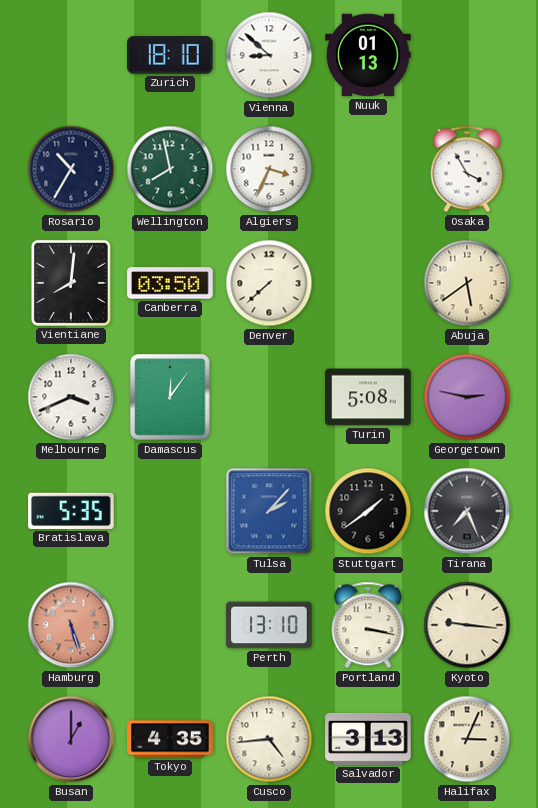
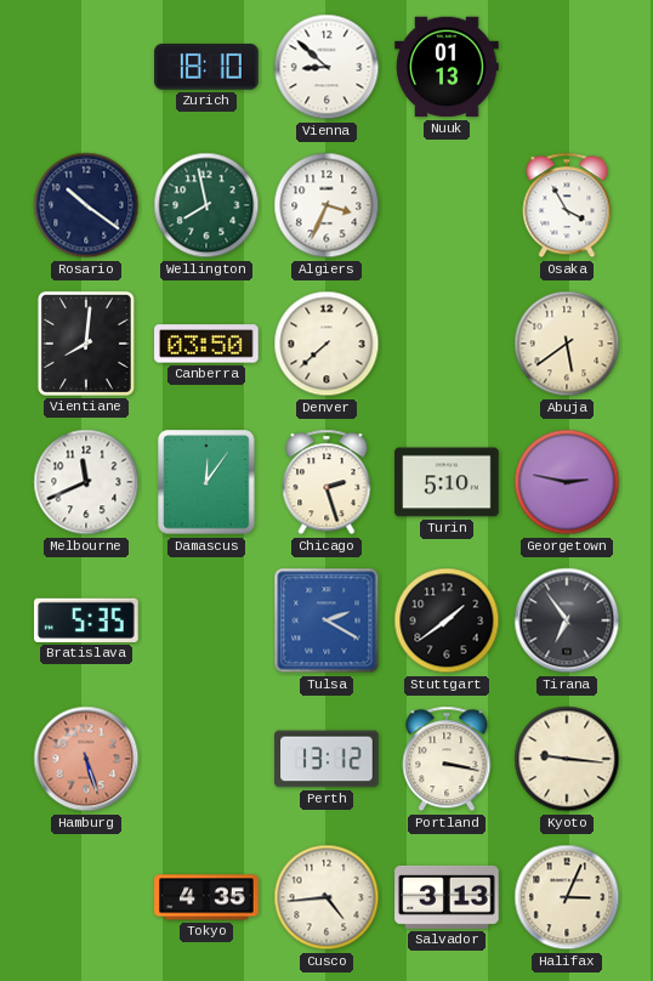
Rosario: 10:35 -> 10:21 (86, 205)
Melbourne: 3:41 -> 11:41 (86, 482)
Chicago: none -> 2:27 (326, 482)
Turin: 5:08 -> 5:10 (447, 482)
Tulsa: 2:07 -> 2:20 (326, 620)
Tirana: 7:26 -> 6:54 (567, 620)
Perth: 13:10 -> 13:12 (326, 759)
Busan: 1:00 -> none (71, 739)
